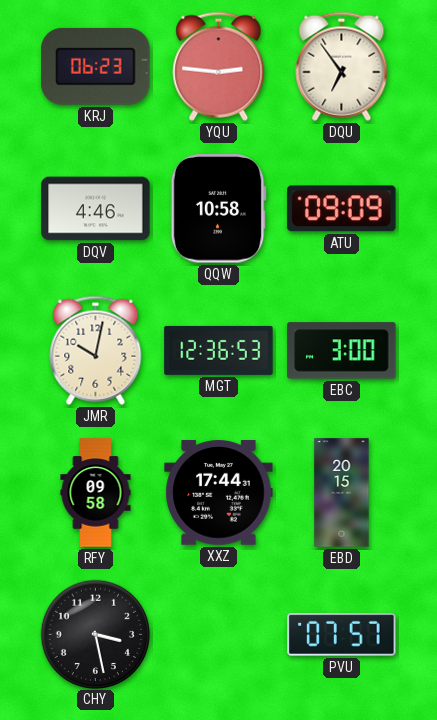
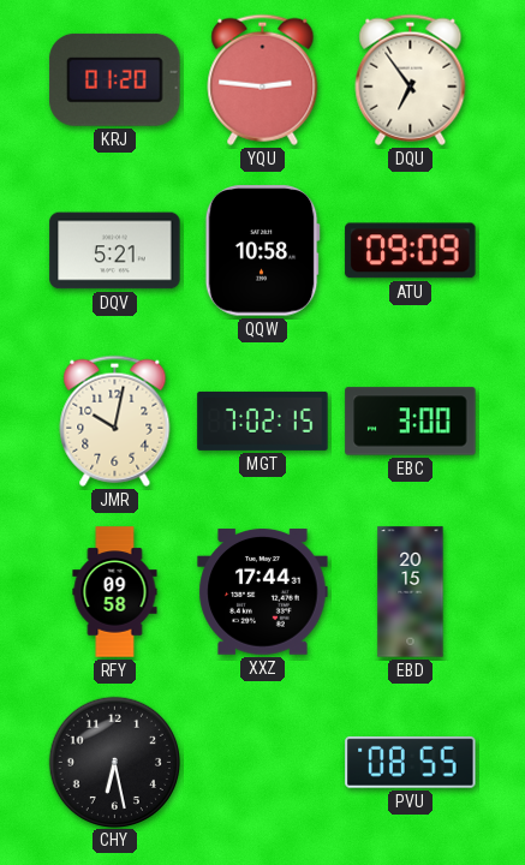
KRJ: 06:23 -> 01:20 (115, 79)
DQV: 4:46 -> 5:21 (115, 251)
MGT: 12:36 -> 7:02 (263, 420)
CHY: 3:28 -> 6:28 (114, 762)
PVU: 07:57 -> 08:55 (411, 762)
